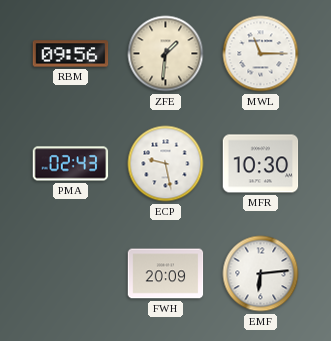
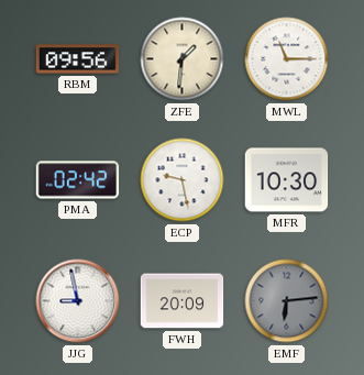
PMA: 02:43 -> 02:42 (78, 180)
JJG: none -> 8:58 (78, 301)
EMF dial: white -> grey (287, 301)
